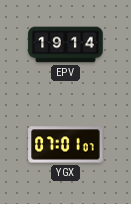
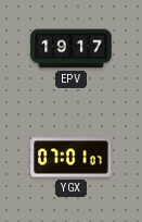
EPV: 19:14 -> 19:17 (72, 49)
